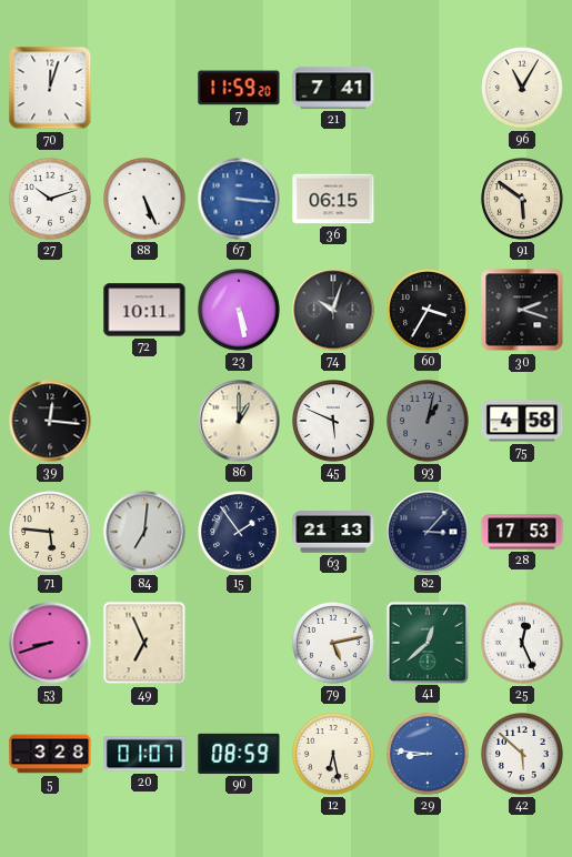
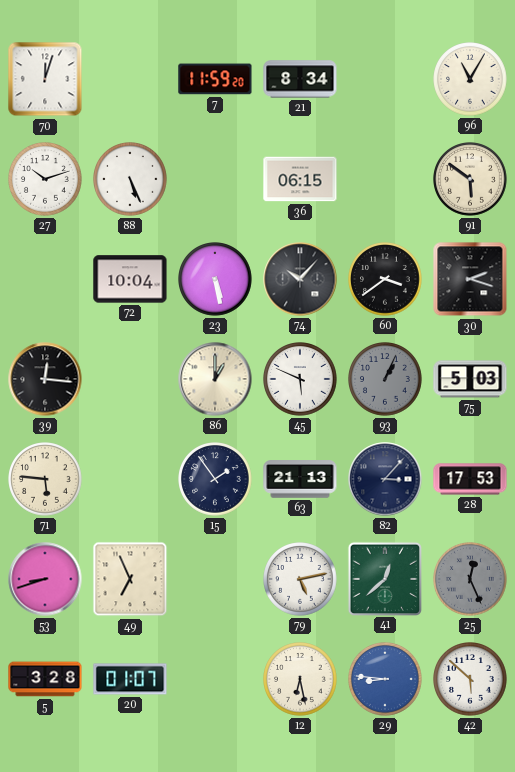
21: 7:41 -> 8:34 (300, 79)
67: 3:16 -> none (239, 199)
72: 10:11 -> 10:04 (130, 279)
74: 10:03 -> 10:07 (300, 279)
60: 3:35 -> 3:39 (385, 279)
93: 1:02 -> 1:04 (385, 379)
75: 4:58 -> 5:03 (470, 379)
84: 7:01 -> none (144, 532)
25 dial: white -> grey (470, 579)
90: 08:59 -> none (239, 754)
